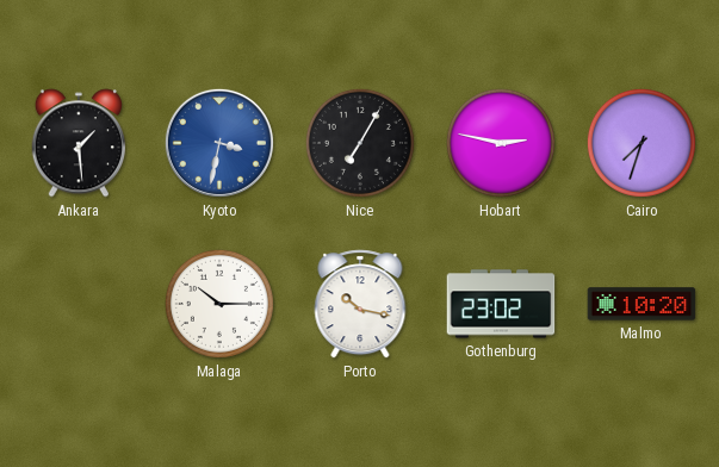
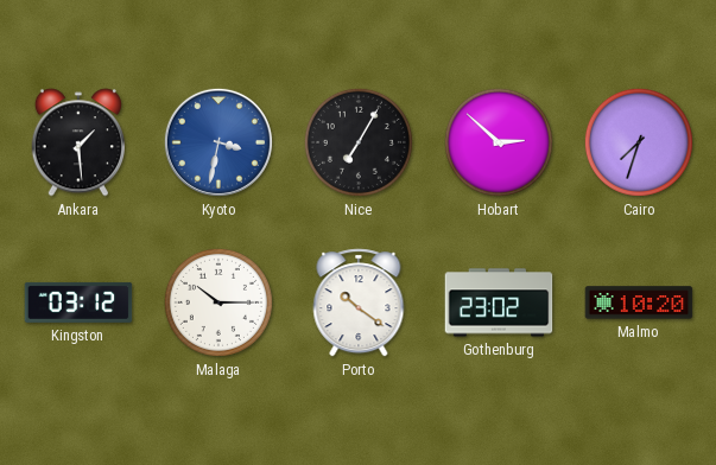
Hobart: 2:47 -> 2:52 (499, 142)
Kingston: none -> 03:12 (78, 302)
Porto: 10:17 -> 10:21 (359, 302)
